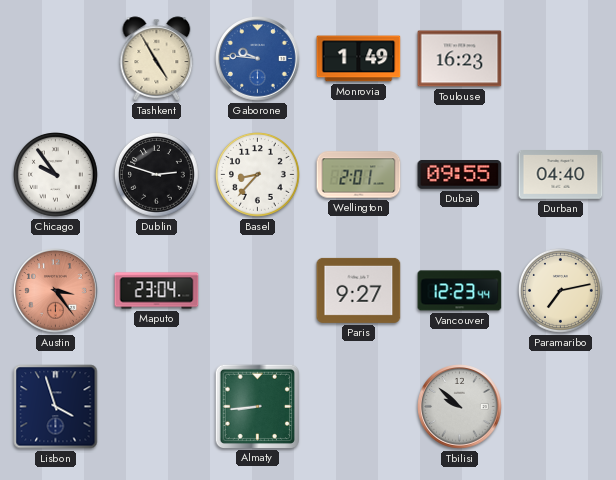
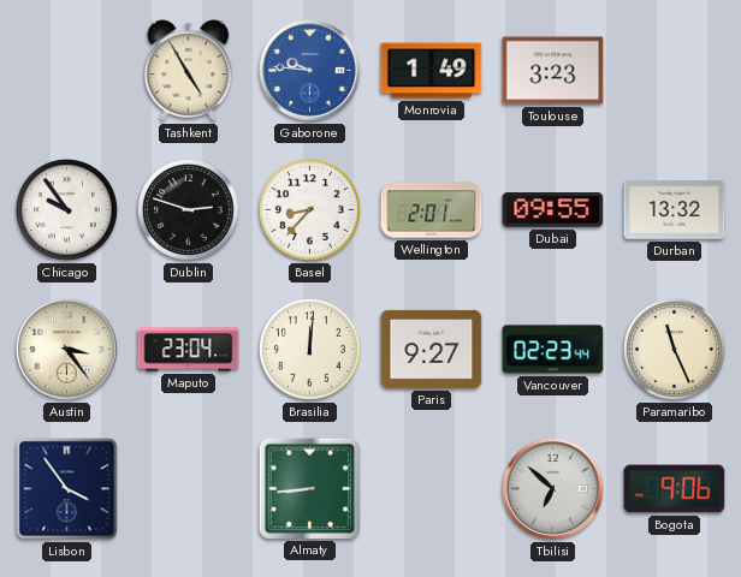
Toulouse: 16:23 -> 3:23 (553, 71)
Durban: 04:40 -> 13:32 (675, 210)
Austin dial: salmon -> cream (67, 350)
Brasilia: none -> 12:01 (310, 350)
Vancouver: 12:23 -> 02:23 (553, 350)
Paramaribo: 7:13 -> 11:26 (675, 350)
Lisbon: 3:57 -> 3:54 (67, 489)
Tbilisi: 9:52 -> 6:52 (553, 489)
Bogota: none -> 9:06 (675, 489)
